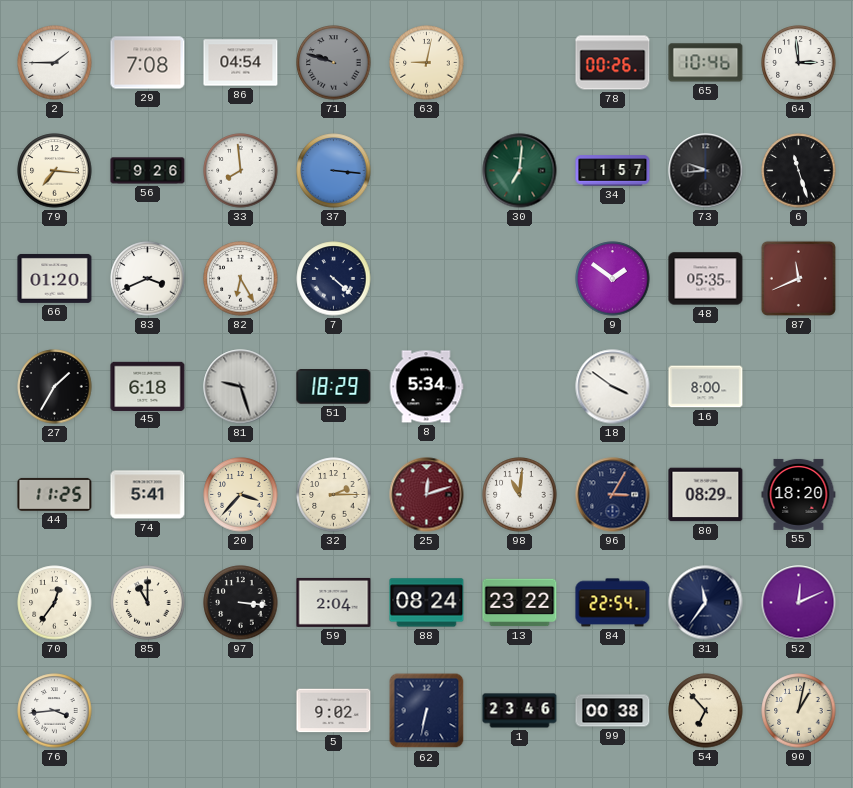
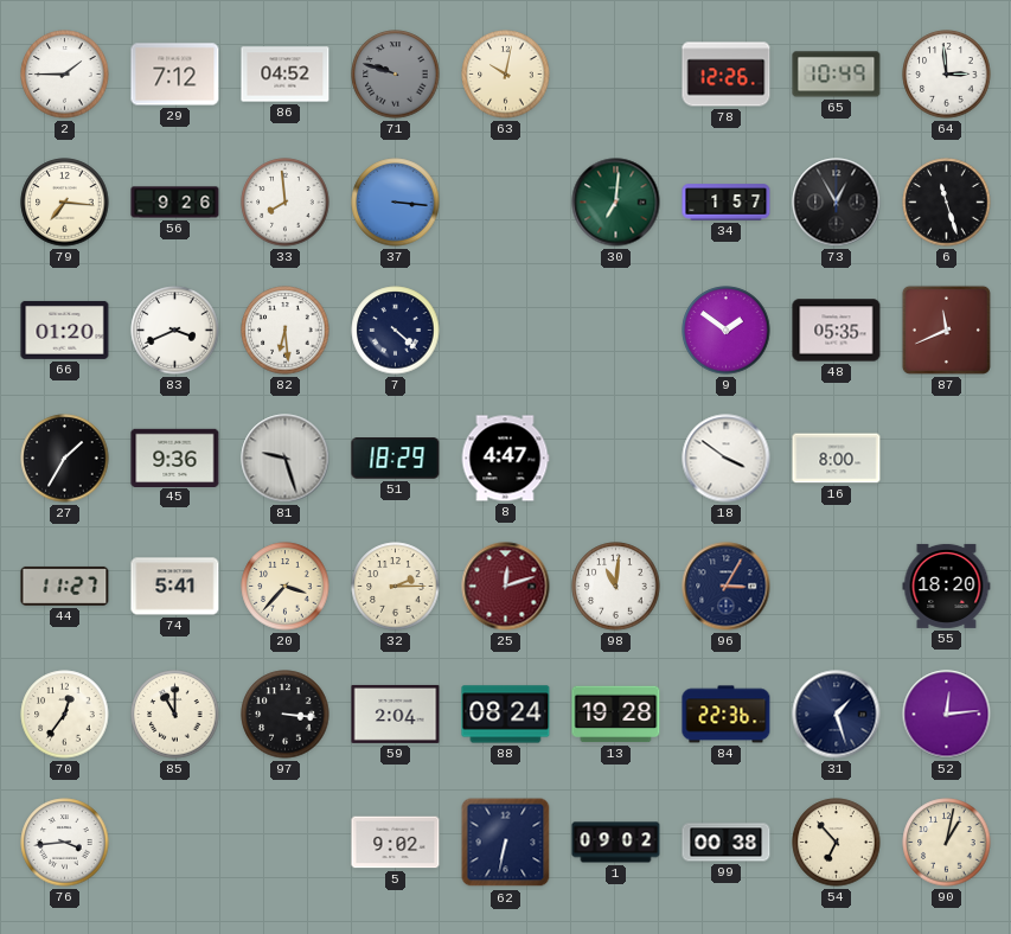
29: 7:08 -> 7:12 (175, 75)
86: 04:54 -> 04:52 (286, 75)
63: 9:02 -> 10:02 (506, 75)
78: 00:26 -> 12:26 (727, 75)
65: 10:46 -> 10:49 (837, 75)
73: 9:44 -> 12:55 (837, 203)
82: 6:25 -> 6:29 (286, 331)
45: 6:18 -> 9:36 (175, 458)
8: 5:34 -> 4:47 (505, 459)
44: 11:25 -> 11:27 (65, 586)
80: 08:29 -> none (706, 495)
13: 23:22 -> 19:28 (616, 715)
84: 22:54 -> 22:36 (727, 715)
31: 11:36 -> 1:27 (837, 715)
52: 12:11 -> 12:14 (947, 715)
1: 23:46 -> 09:02 (616, 843)
